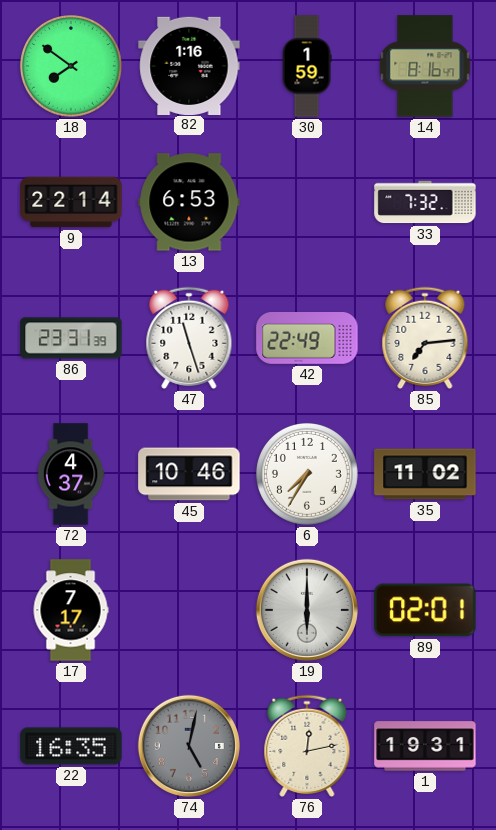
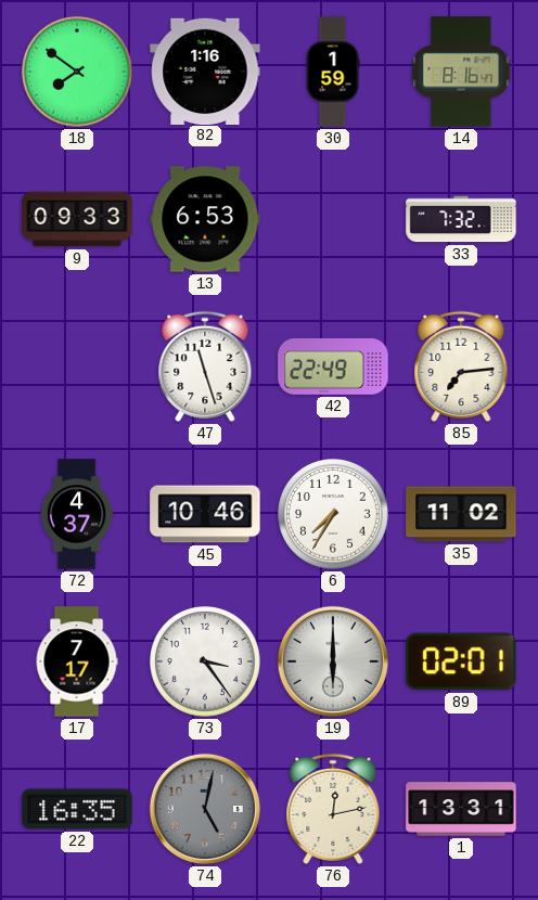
9: 22:14 -> 09:33 (77, 219)
86: 23:31 -> none (71, 338)
73: none -> 3:24 (206, 663)
1: 19:31 -> 13:31 (461, 809)
